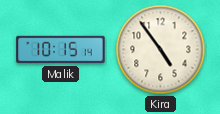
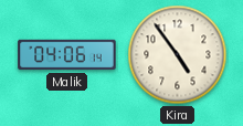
Malik: 10:15 -> 04:06 (67, 55)
